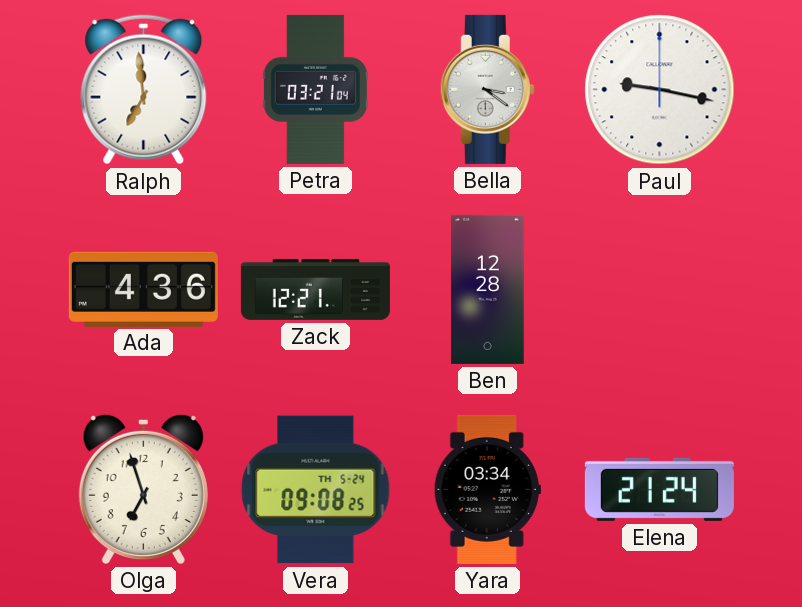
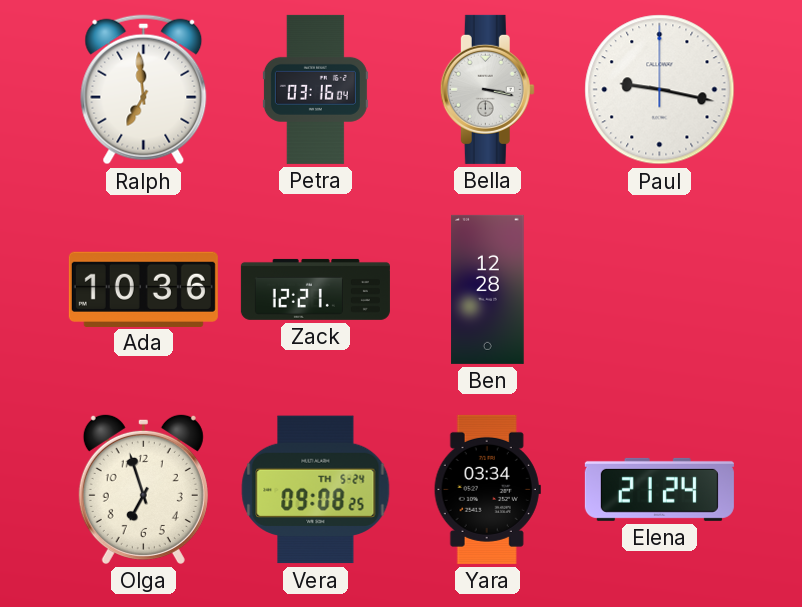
Petra: 03:21 -> 03:16 (315, 89)
Bella: 3:21 -> 3:17 (487, 89)
Ada: 4:36 -> 10:36 (143, 289)
